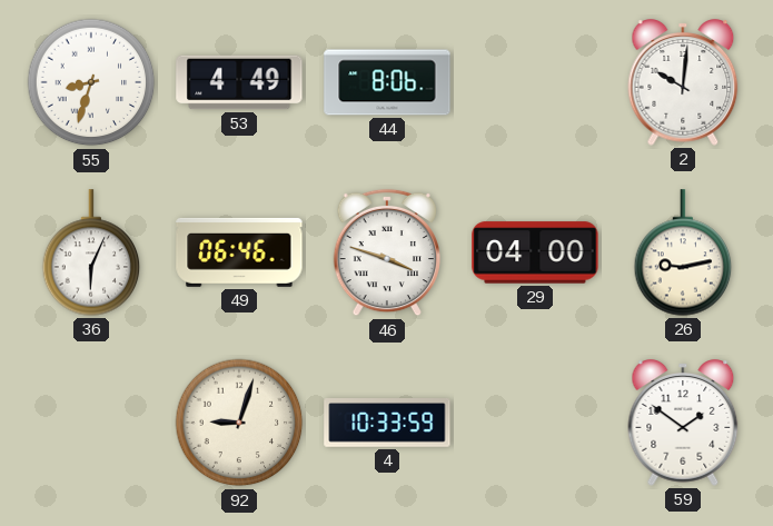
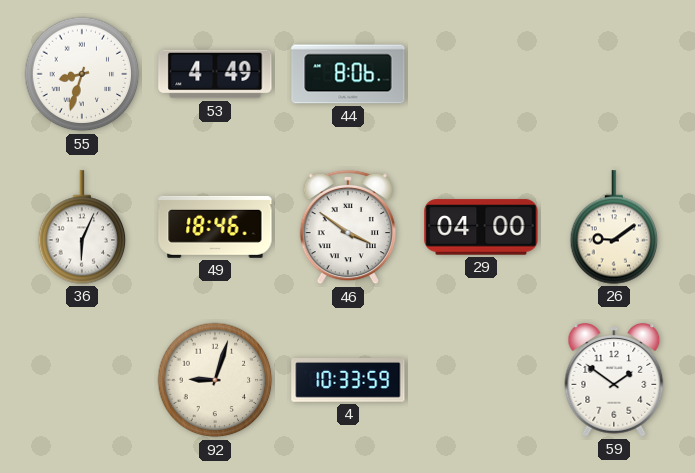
2: 10:01 -> none (683, 82)
49: 06:46 -> 18:46 (215, 227)
46: 3:48 -> 3:51 (347, 227)
26: 9:13 -> 9:09 (614, 227)
